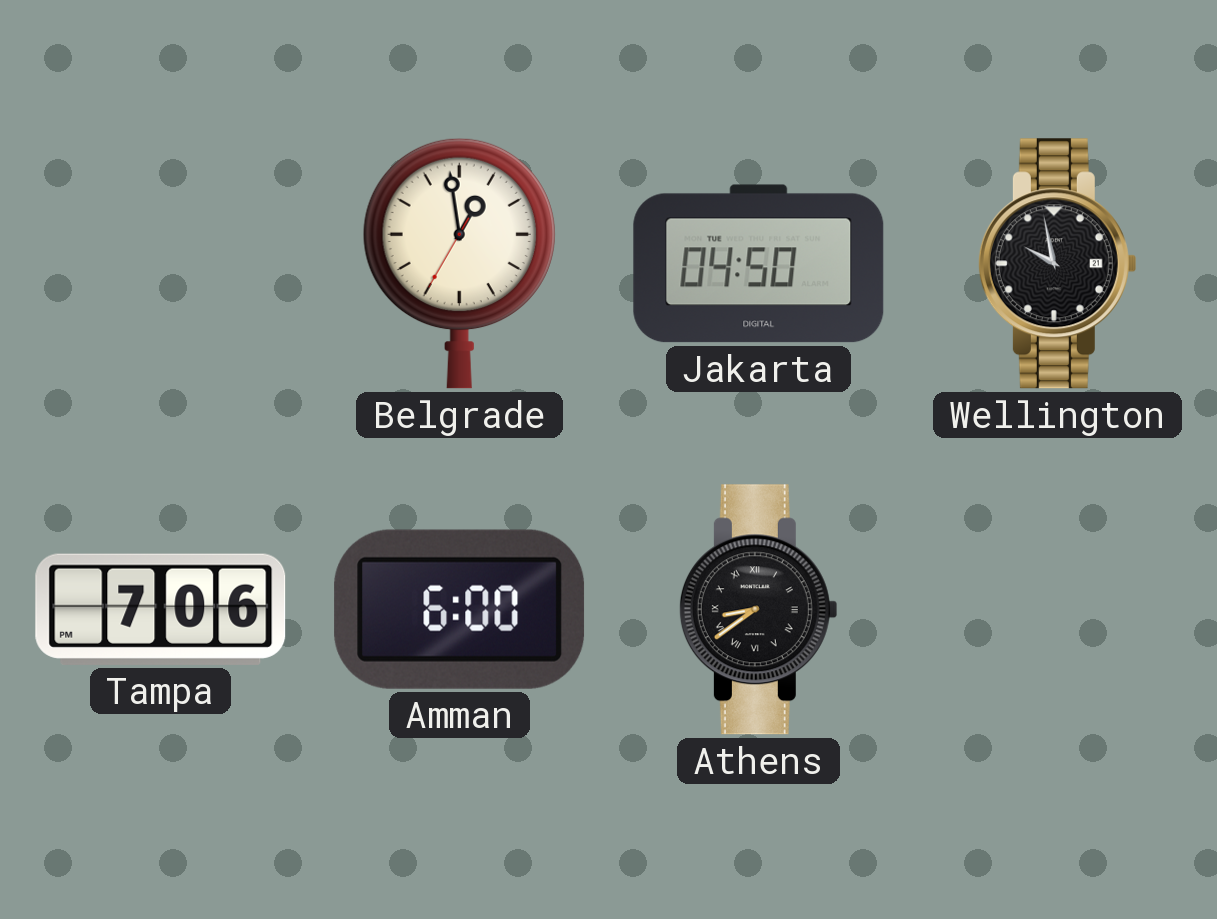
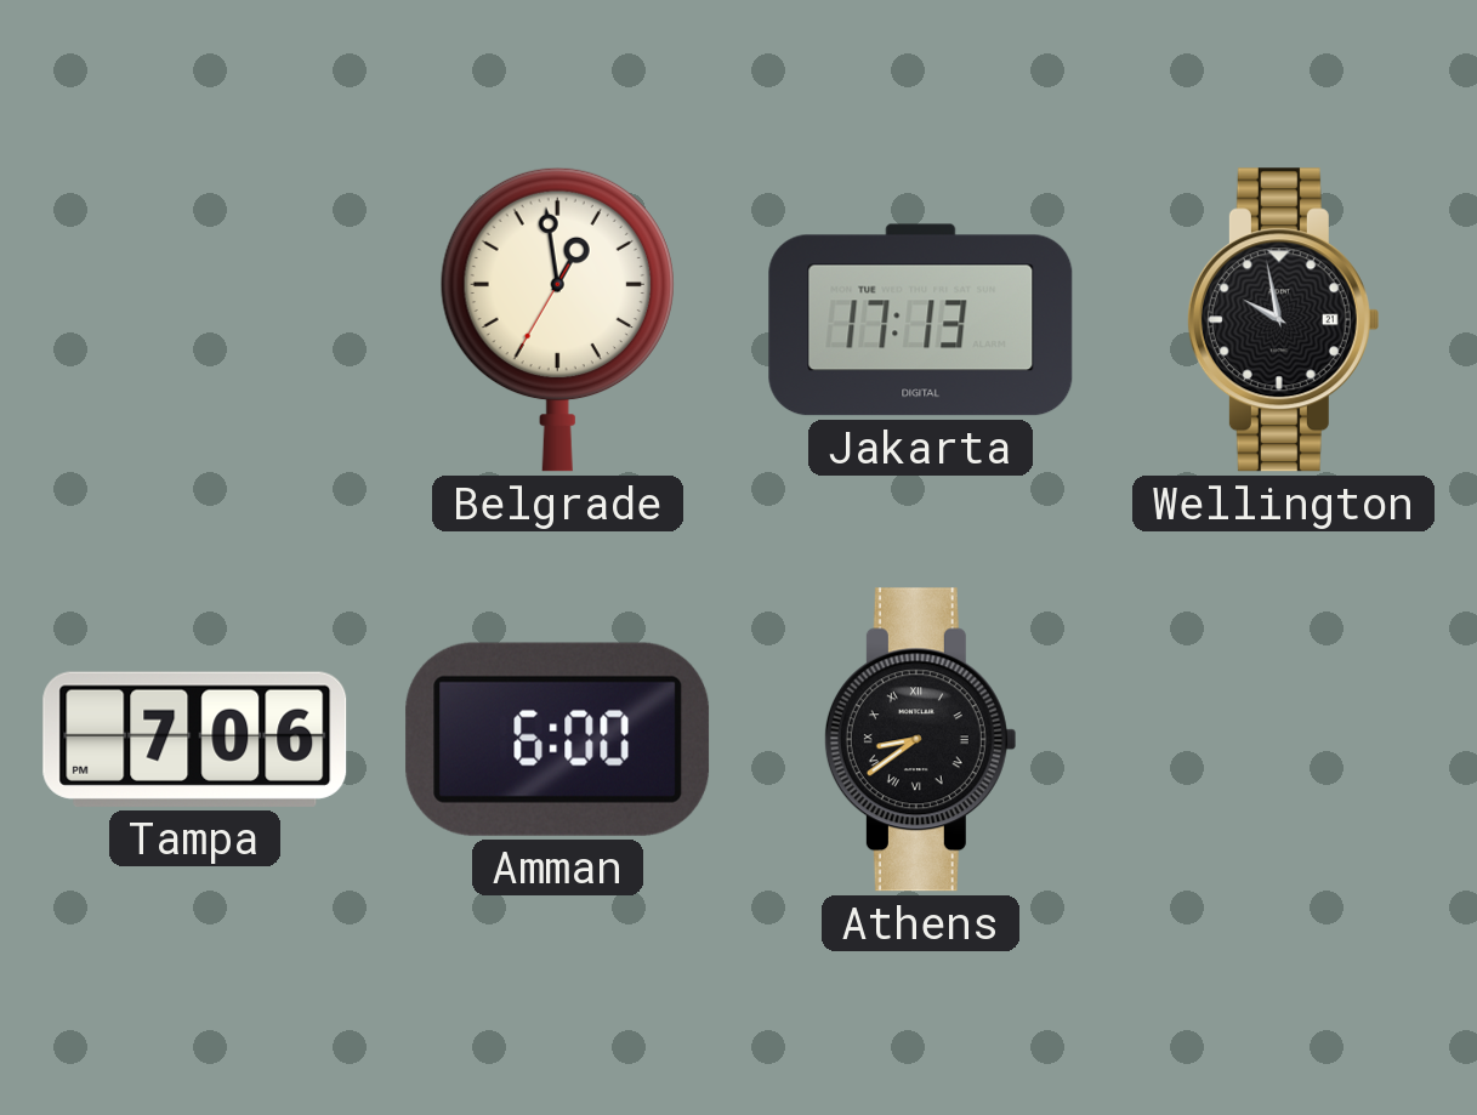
Jakarta: 04:50 -> 17:13 (921, 320)
